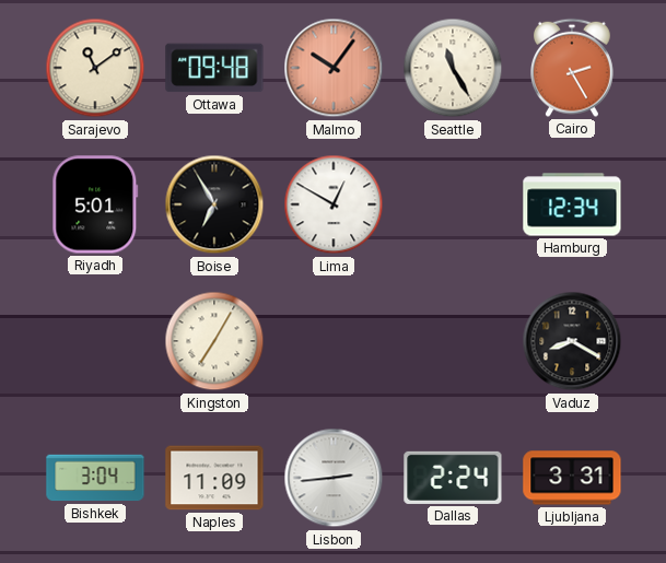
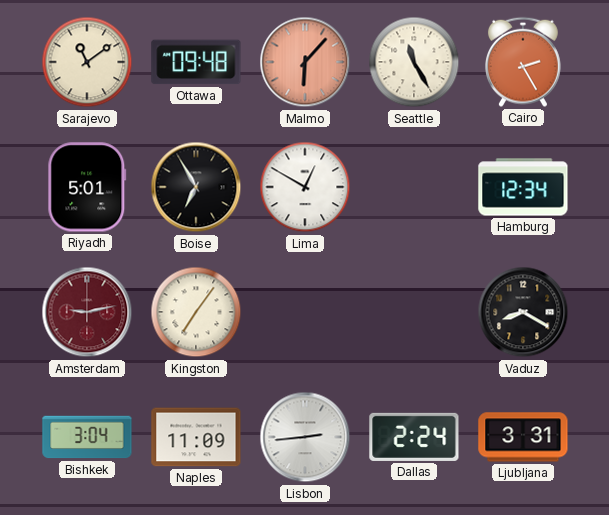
Malmo: 10:06 -> 6:07 (305, 62)
Amsterdam: none -> 9:13 (87, 312)
Kingston: 7:05 -> 7:06 (196, 312)
